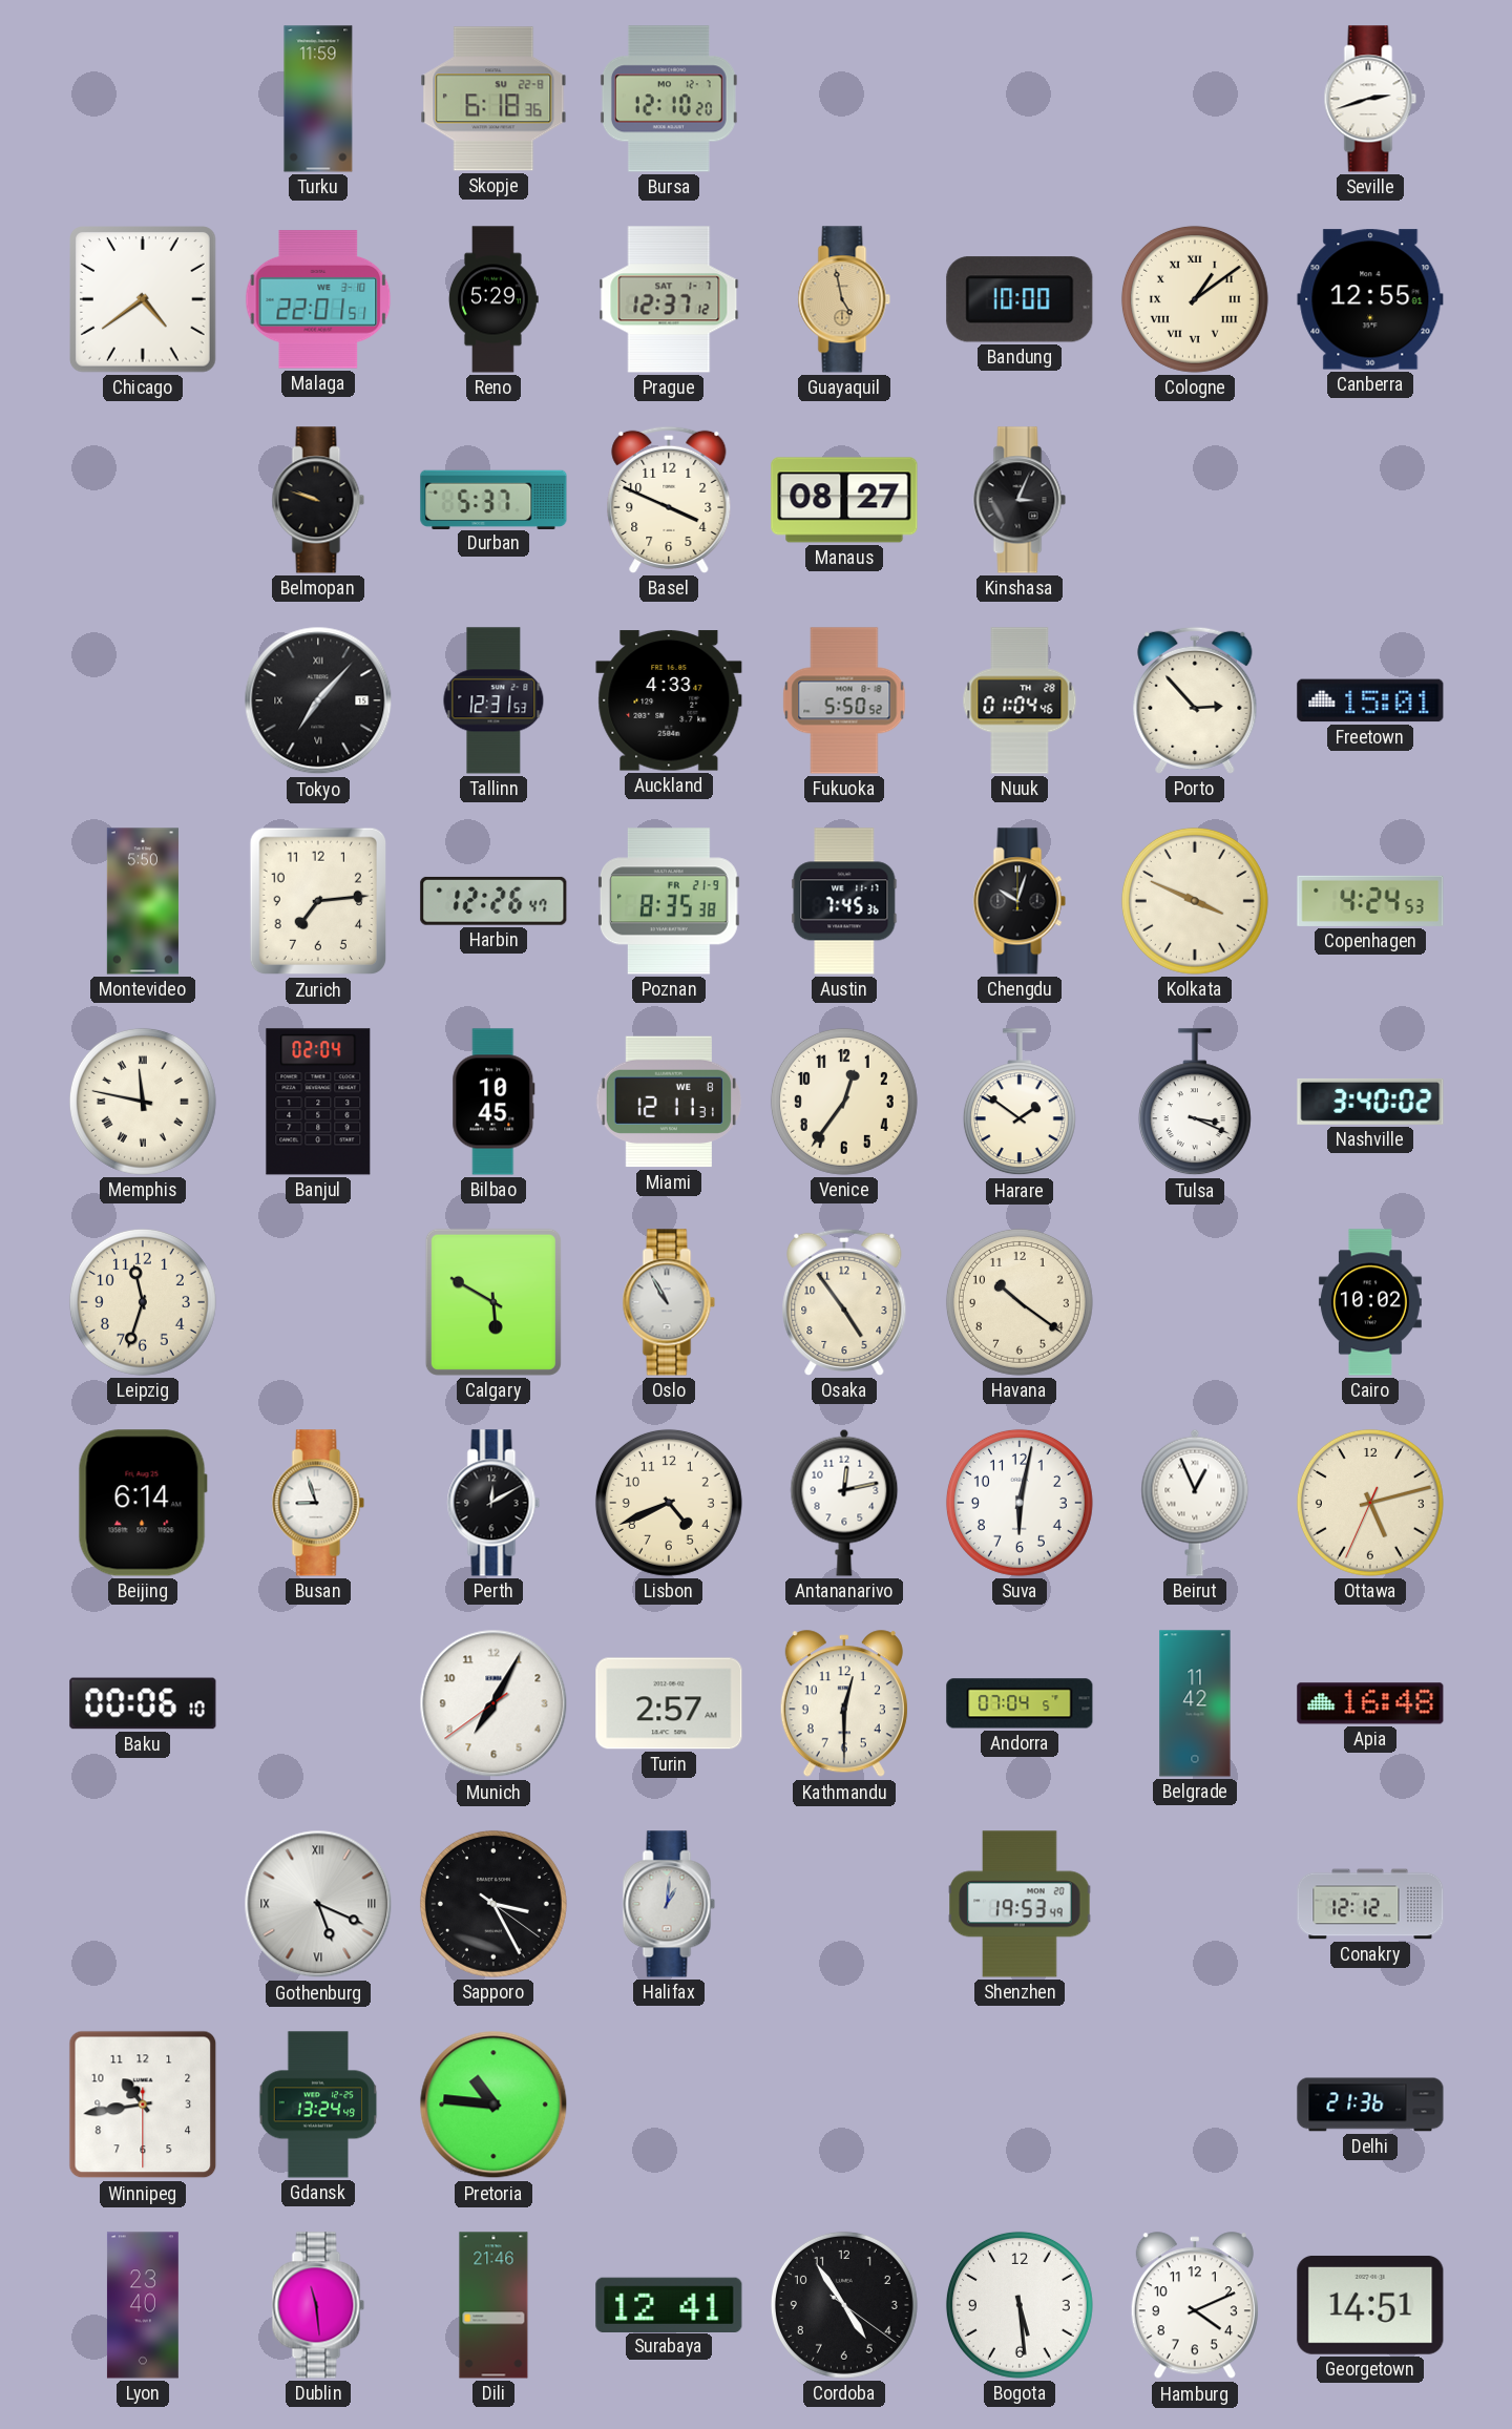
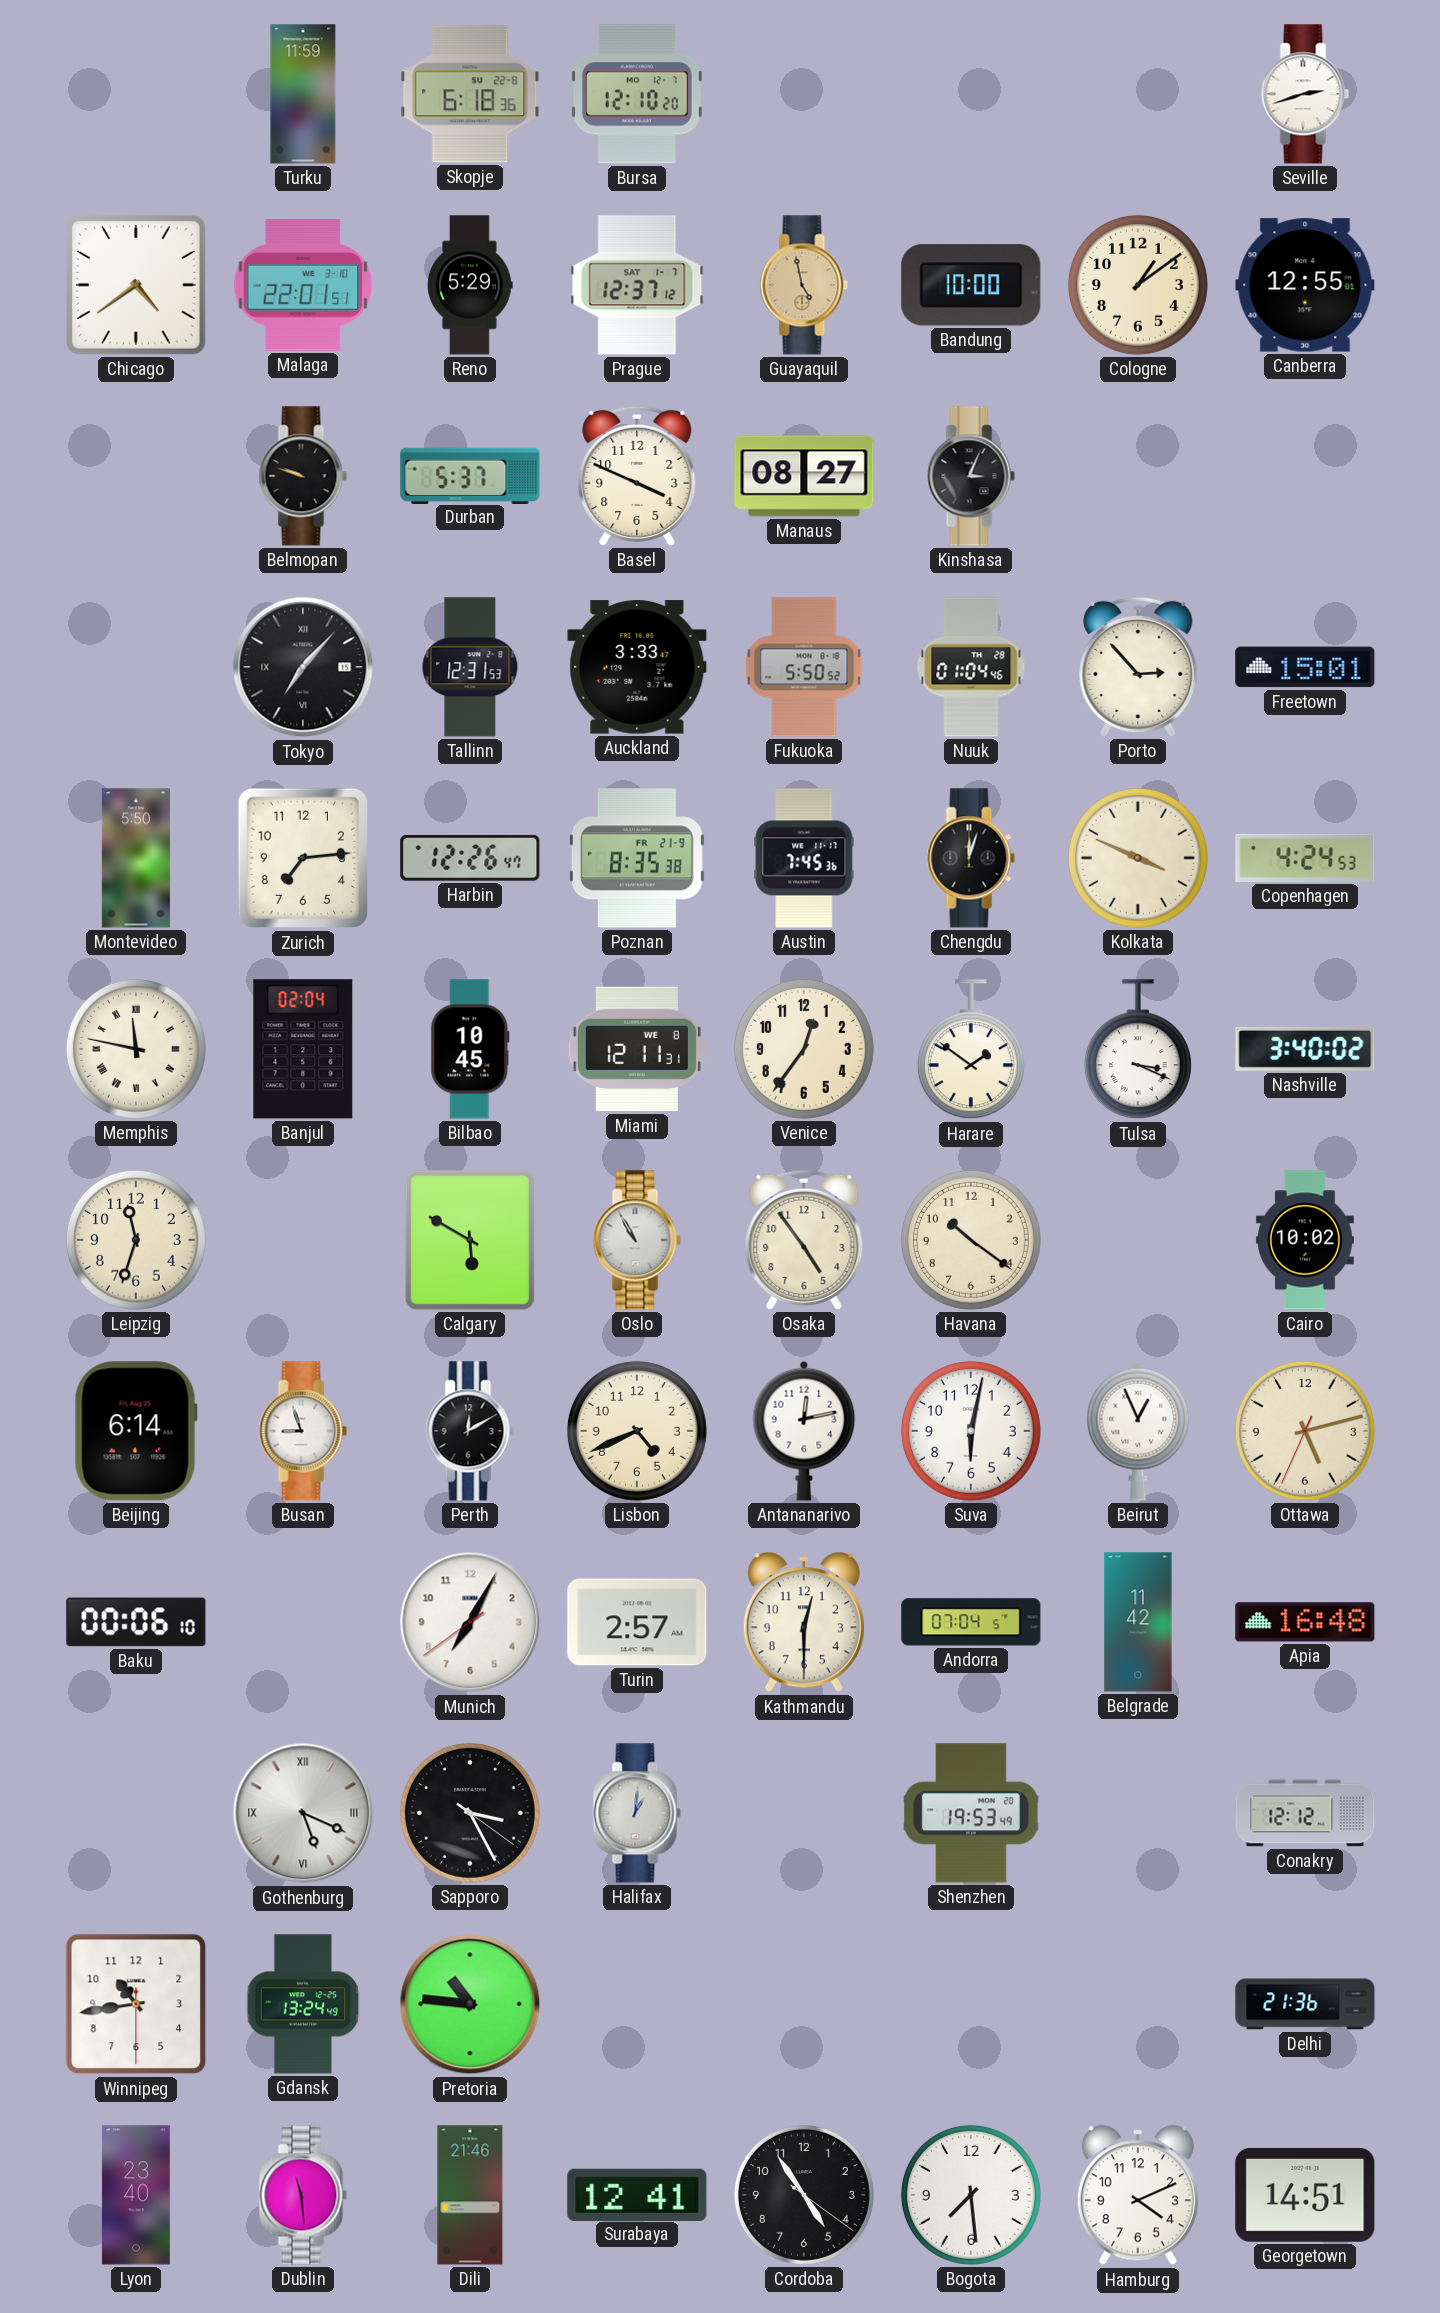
Cologne numerals: Roman -> Arabic (1138, 285)
Auckland: 4:33 -> 3:33 (637, 667)
Chengdu: 10:03 -> 12:03 (971, 858)
Bogota: 5:29 -> 7:29 (971, 2195)
